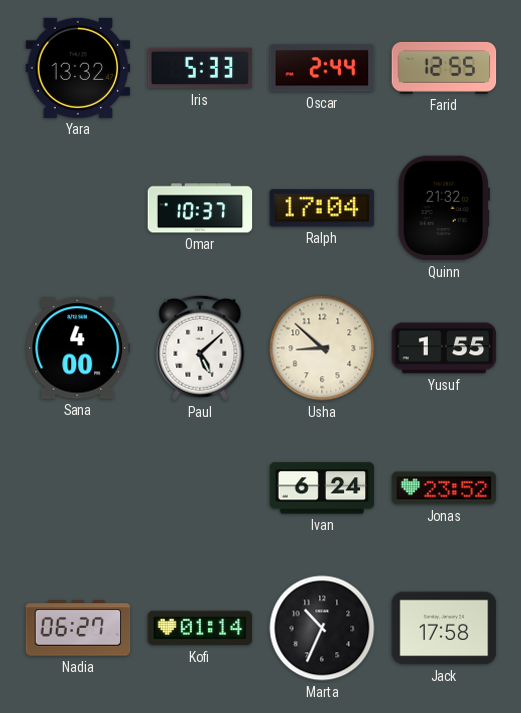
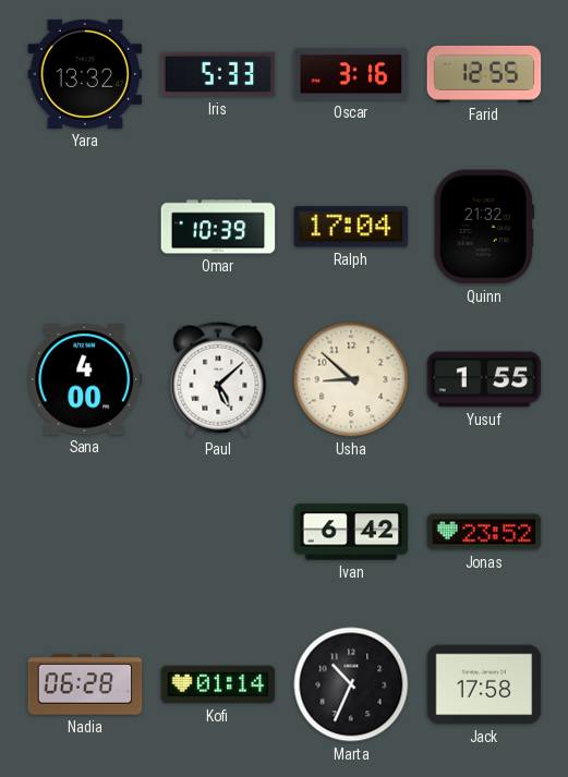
Oscar: 2:44 -> 3:16 (351, 74)
Omar: 10:37 -> 10:39 (218, 227)
Ivan: 6:24 -> 6:42 (351, 532)
Nadia: 06:27 -> 06:28 (85, 684)
